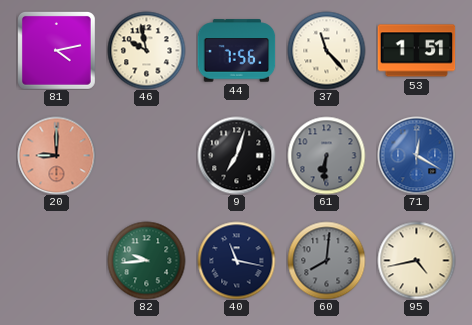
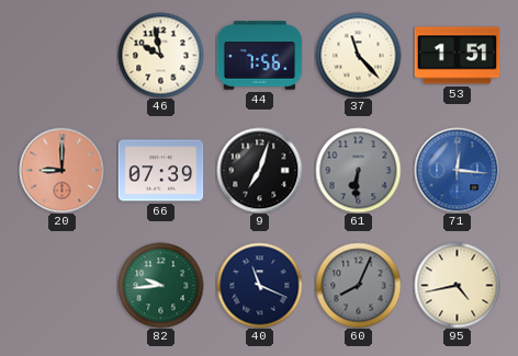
81: 4:13 -> none (57, 51)
66: none -> 07:39 (160, 171)
71: 12:20 -> 12:16 (457, 170)
40: 11:17 -> 11:19 (259, 285)
60: 8:01 -> 8:04 (358, 285)
